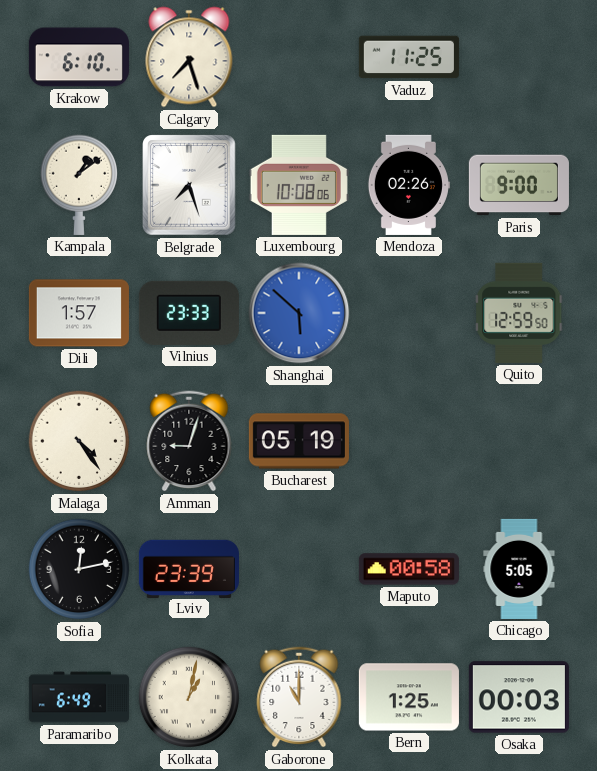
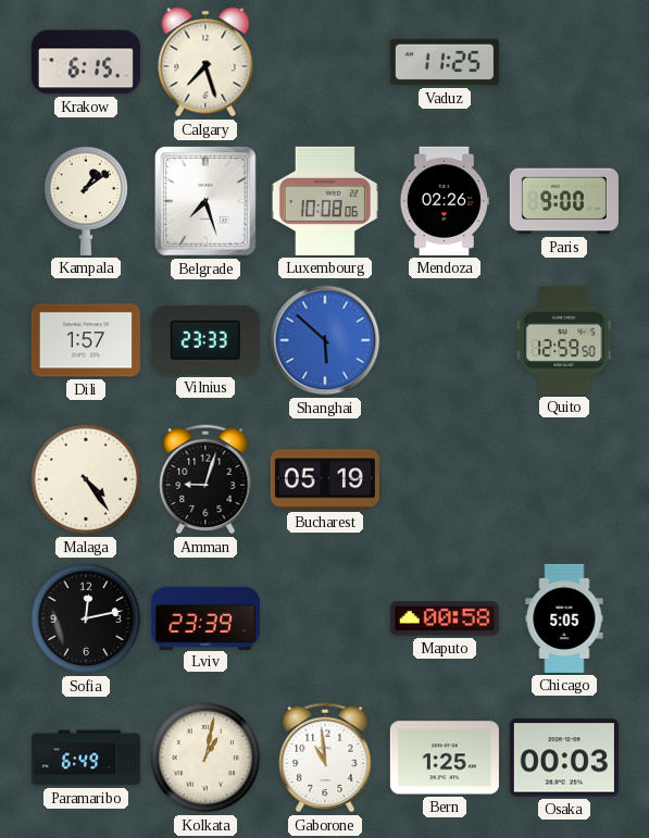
Krakow: 6:10 -> 6:15 (86, 62)
Gaborone: 11:00 -> 10:59 (325, 758)
